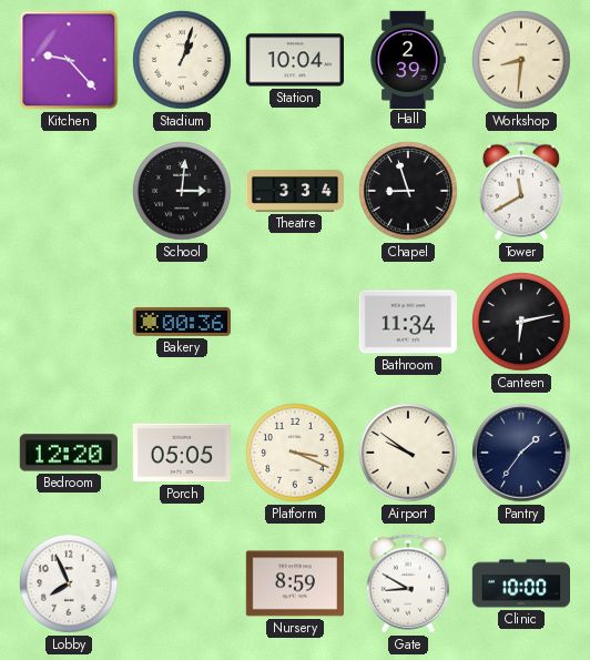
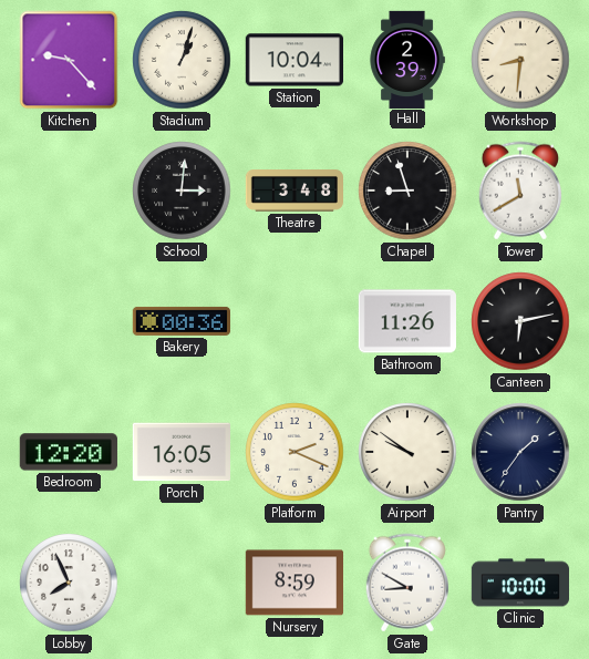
Theatre: 3:34 -> 3:48 (293, 192)
Bathroom: 11:34 -> 11:26 (407, 321)
Porch: 05:05 -> 16:05 (182, 452)
Platform: 3:19 -> 2:19 (294, 452)
